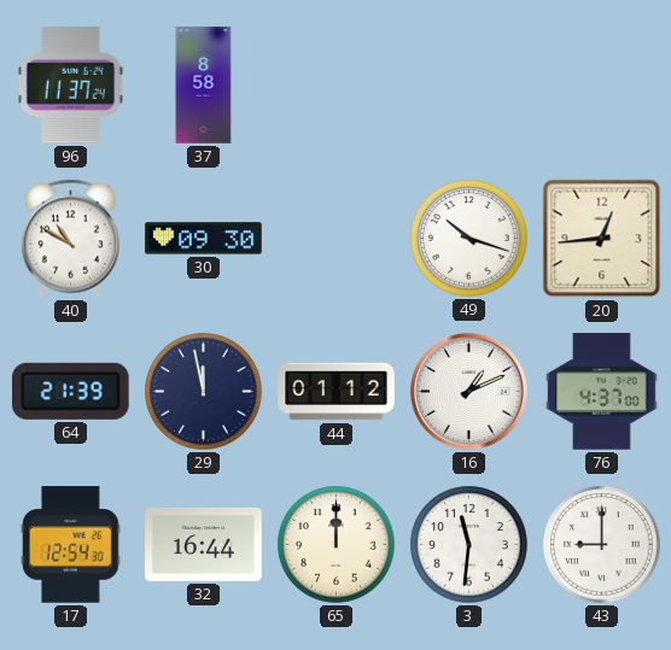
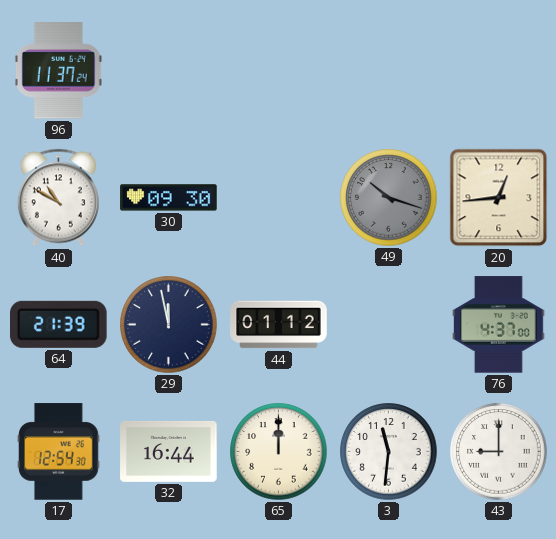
37: 8:58 -> none (204, 86)
49 dial: white -> grey (389, 198)
16: 1:11 -> none (468, 391)
